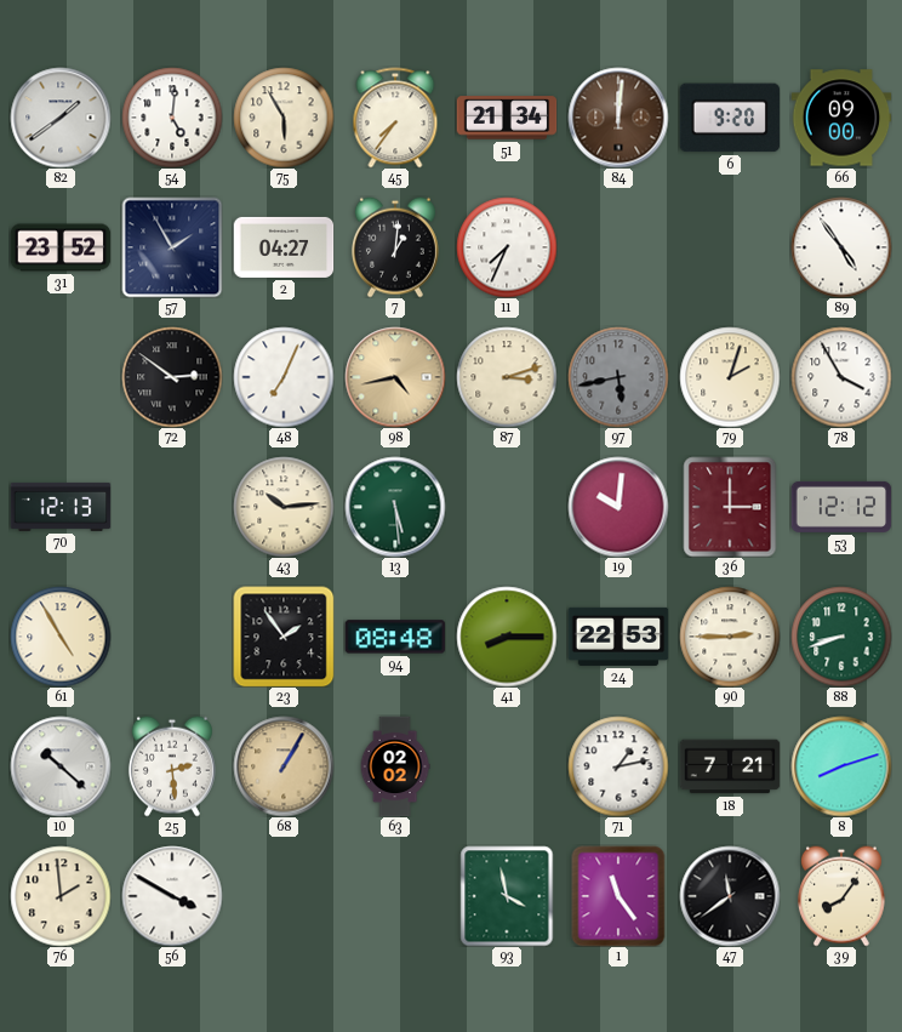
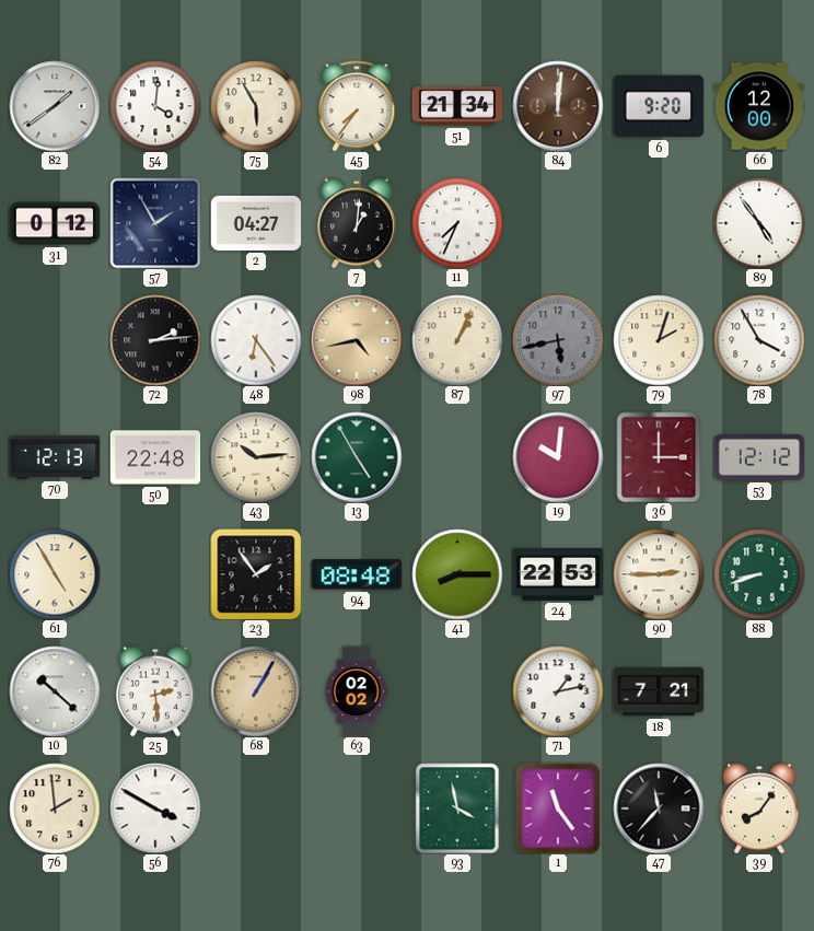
54: 5:01 -> 4:01 (155, 106)
66: 09:00 -> 12:00 (759, 106)
31: 23:52 -> 0:12 (55, 223)
72: 2:51 -> 2:14 (155, 340)
48: 7:04 -> 6:24 (256, 340)
87: 3:12 -> 1:04 (457, 340)
50: none -> 22:48 (155, 457)
13: 5:29 -> 4:55 (357, 457)
8: 8:12 -> none (841, 766)
47: 11:39 -> 11:37 (659, 808)
